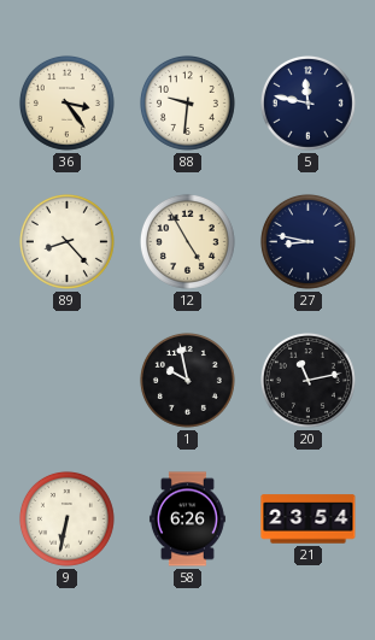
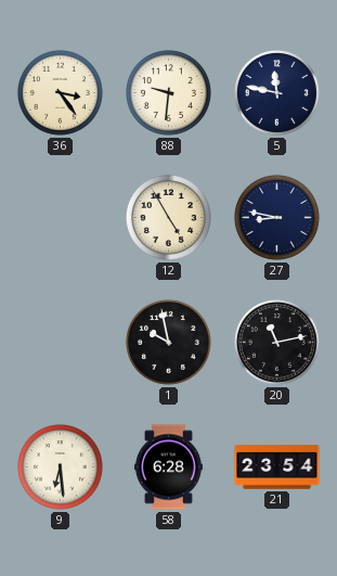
89: 8:23 -> none (66, 241)
9: 6:32 -> 6:29 (60, 466)
58: 6:26 -> 6:28 (168, 468)
